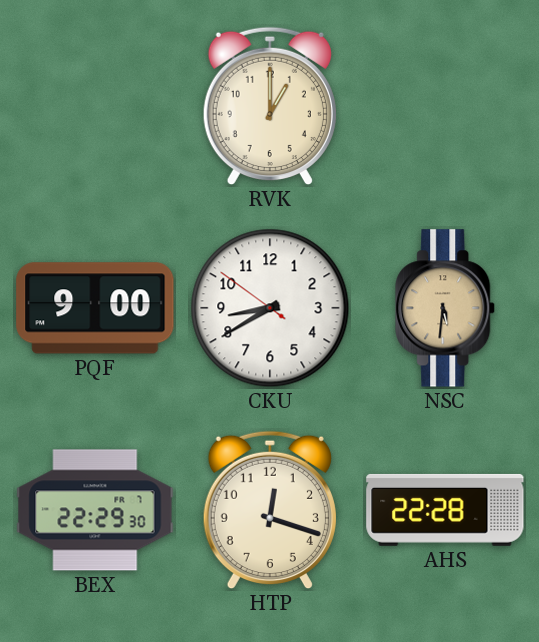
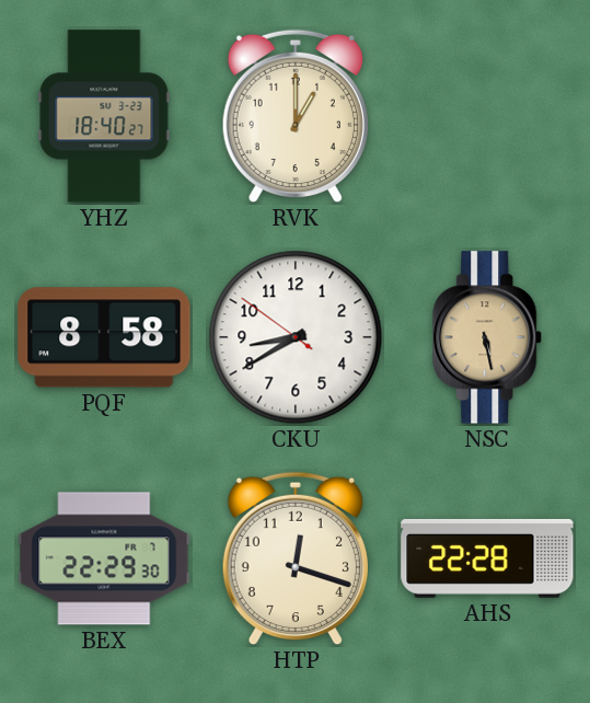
YHZ: none -> 18:40 (104, 116)
PQF: 9:00 -> 8:58 (104, 337)
NSC: 5:31 -> 5:28 (488, 337)
